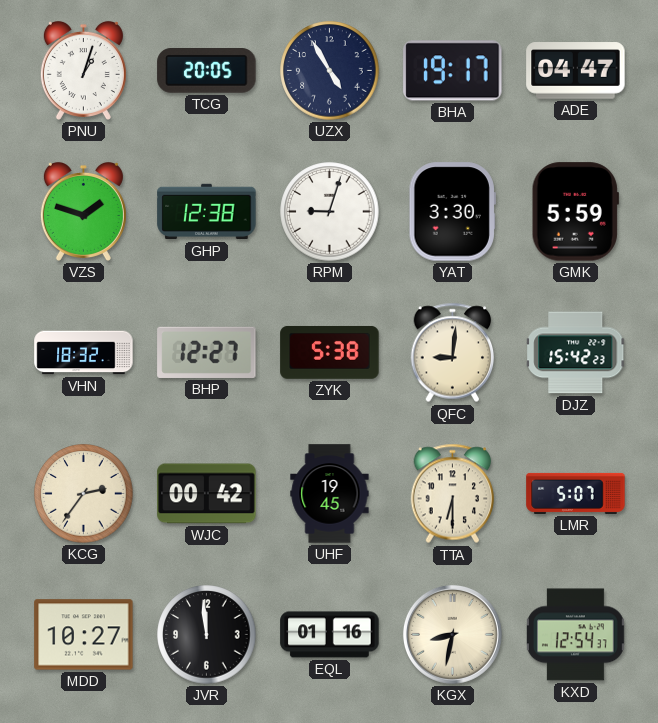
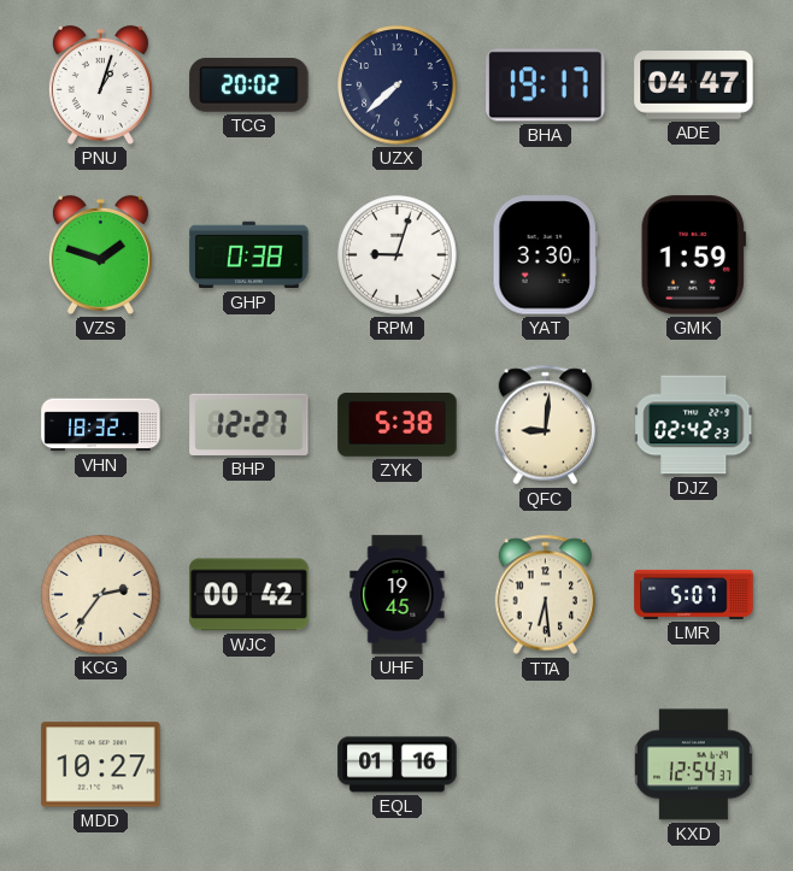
TCG: 20:05 -> 20:02 (249, 86)
UZX: 4:55 -> 7:38 (398, 86)
GHP: 12:38 -> 0:38 (249, 255)
GMK: 5:59 -> 1:59 (693, 255)
DJZ: 15:42 -> 02:42 (694, 425)
TTA: 6:30 -> 6:29 (546, 595)
JVR: 11:59 -> none (207, 635)
KGX: 8:32 -> none (452, 634)
